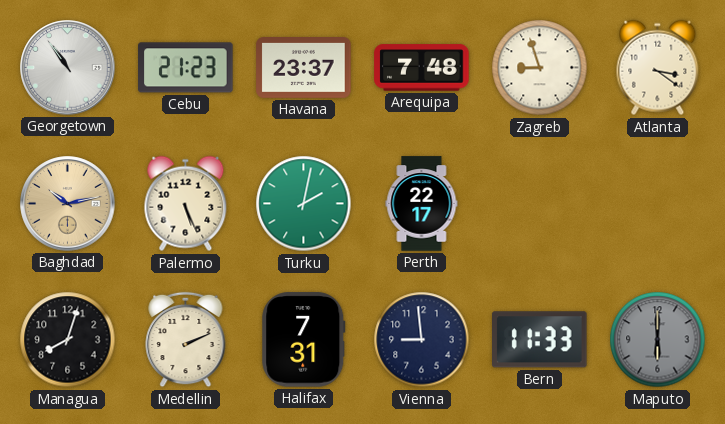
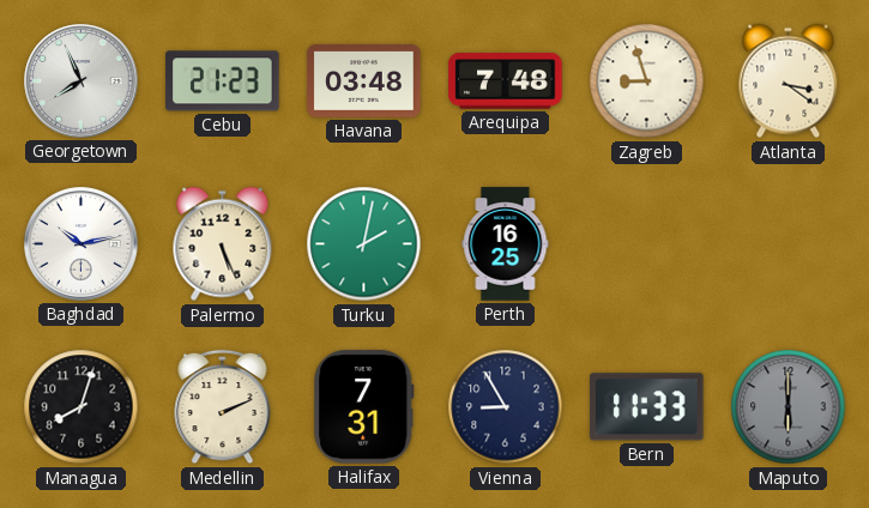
Georgetown: 10:54 -> 7:56 (82, 81)
Havana: 23:37 -> 03:48 (364, 81)
Baghdad dial: champagne -> white (82, 244)
Perth: 22:17 -> 16:25 (506, 244)
Vienna: 8:59 -> 8:55 (506, 407)
